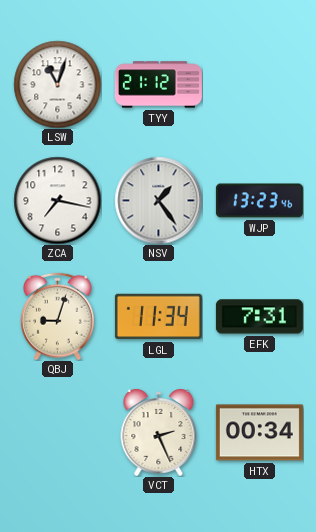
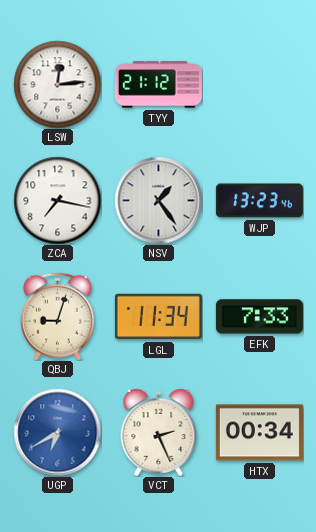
LSW: 11:03 -> 12:14 (57, 84)
EFK: 7:31 -> 7:33 (259, 317)
UGP: none -> 6:40 (57, 432)
